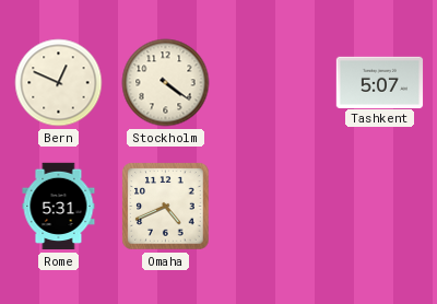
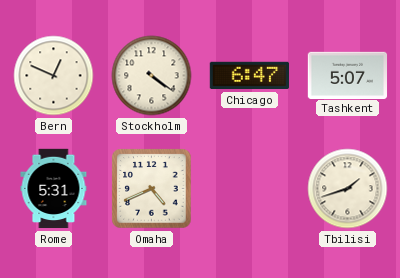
Chicago: none -> 6:47 (249, 76)
Tbilisi: none -> 1:42 (348, 189)
